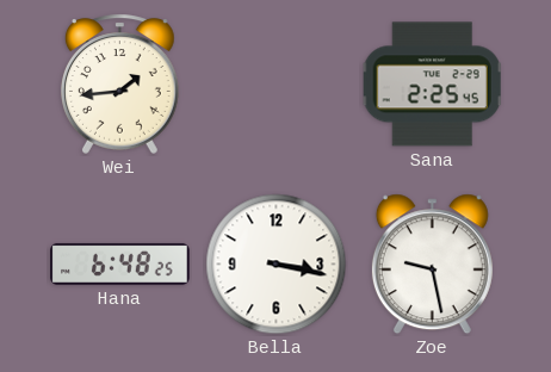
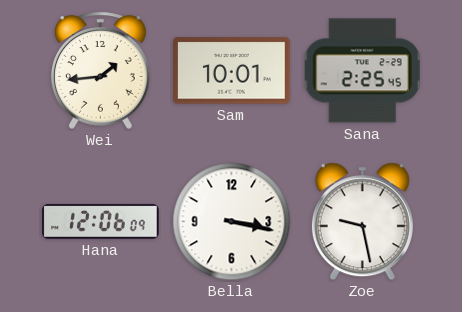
Sam: none -> 10:01 (232, 71)
Hana: 6:48 -> 12:06 (101, 221)
